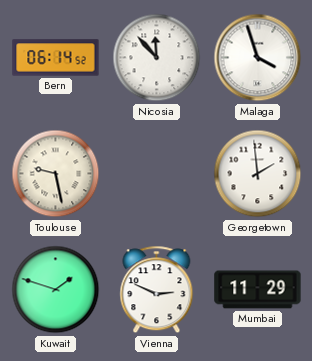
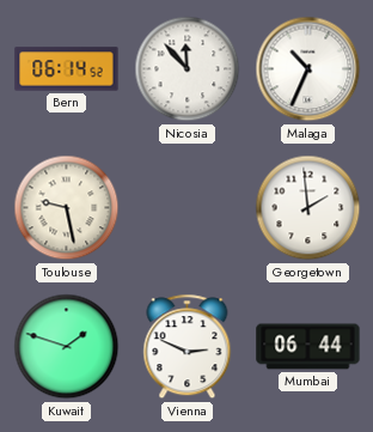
Malaga: 3:57 -> 10:34 (308, 69)
Mumbai: 11:29 -> 06:44 (308, 347)
